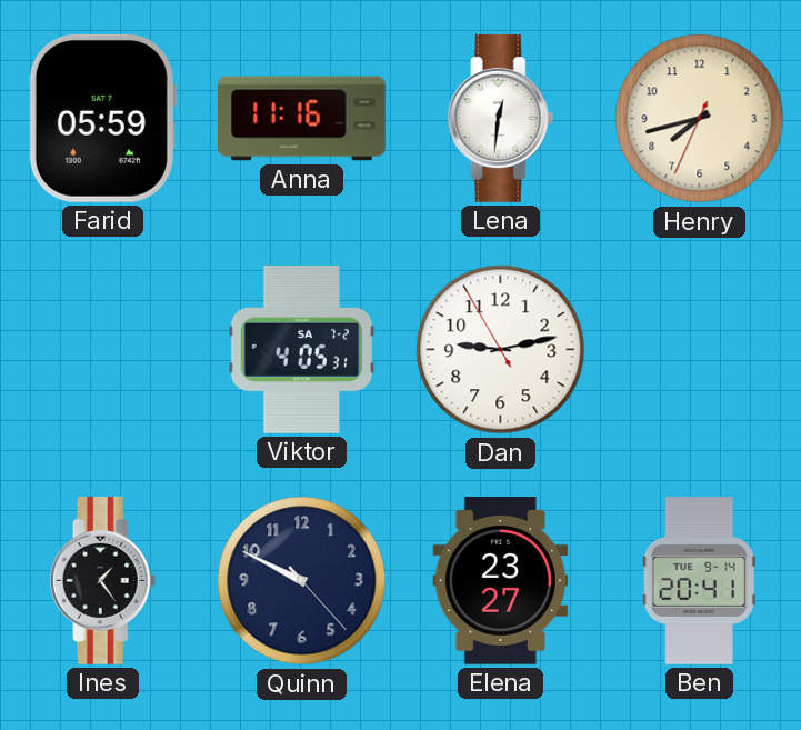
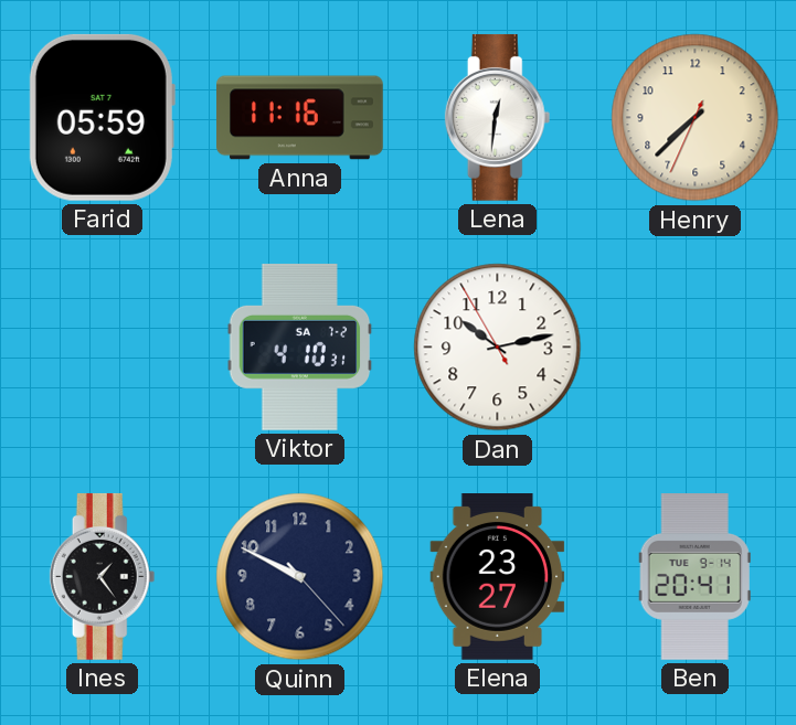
Henry: 7:42 -> 7:37 (696, 118)
Viktor: 4:05 -> 4:10 (300, 346)
Dan: 9:12 -> 10:12 (498, 348)
